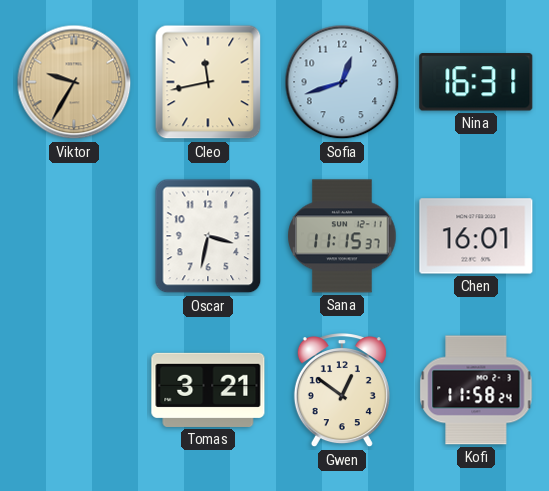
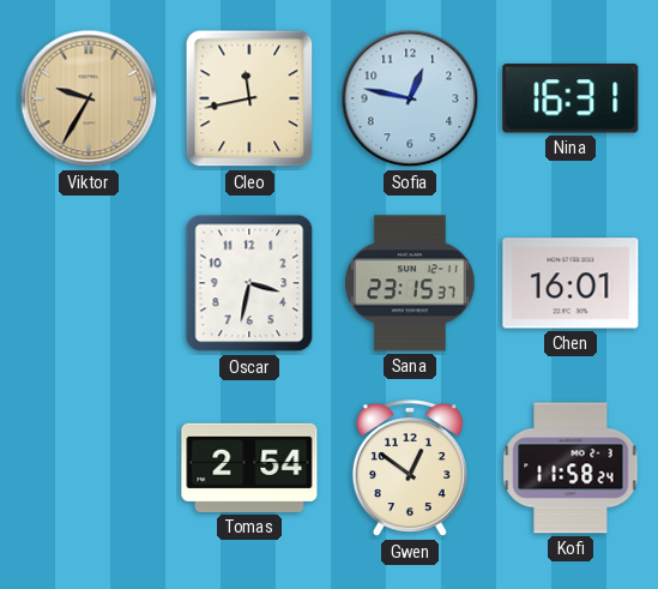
Sofia: 12:42 -> 12:47 (410, 98)
Sana: 11:15 -> 23:15 (410, 283)
Tomas: 3:21 -> 2:54 (249, 468)
